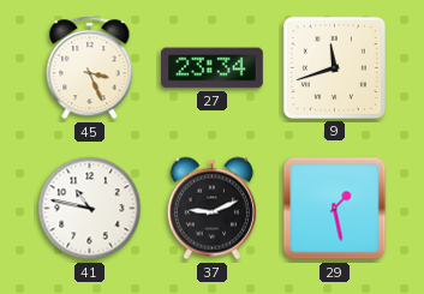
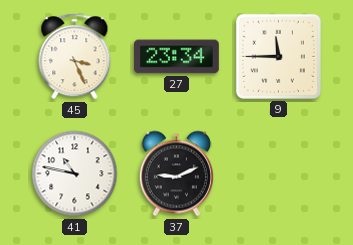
9: 11:42 -> 11:45 (278, 56)
29: 1:28 -> none (335, 209)
